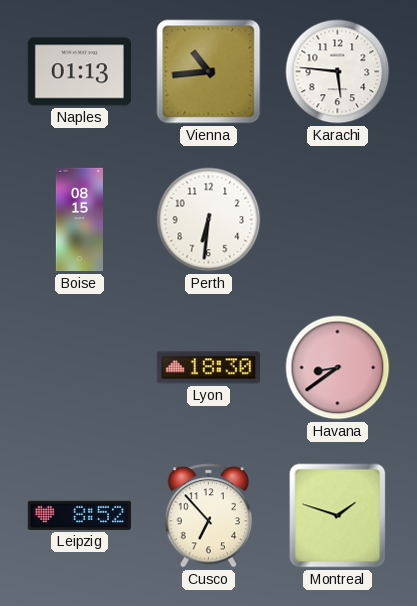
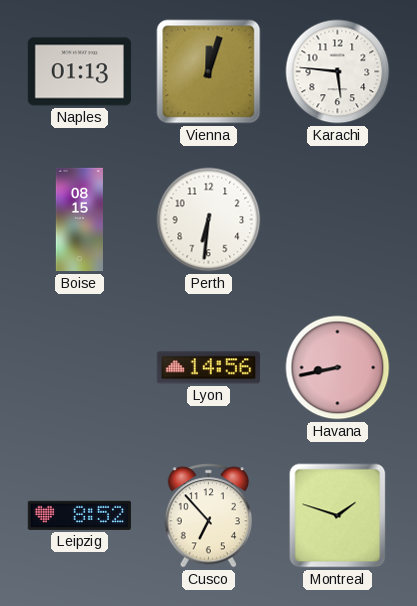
Vienna: 10:44 -> 12:03 (209, 72)
Lyon: 18:30 -> 14:56 (208, 368)
Havana: 8:39 -> 8:43 (338, 368)
